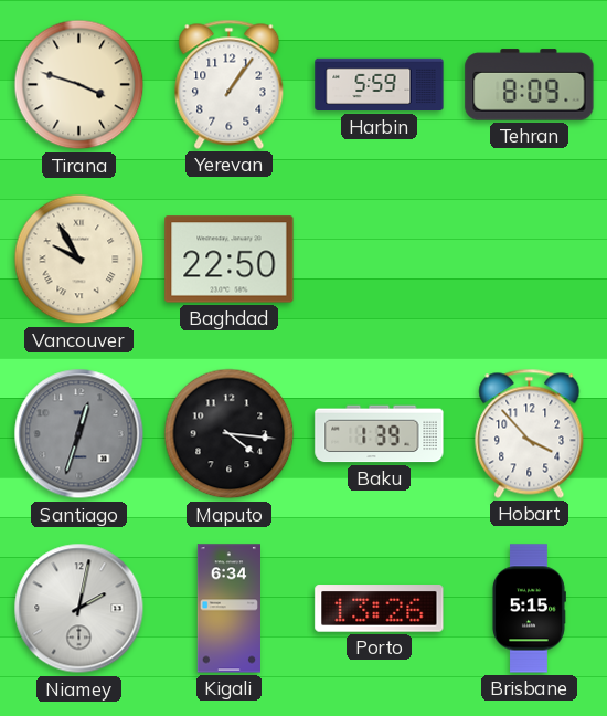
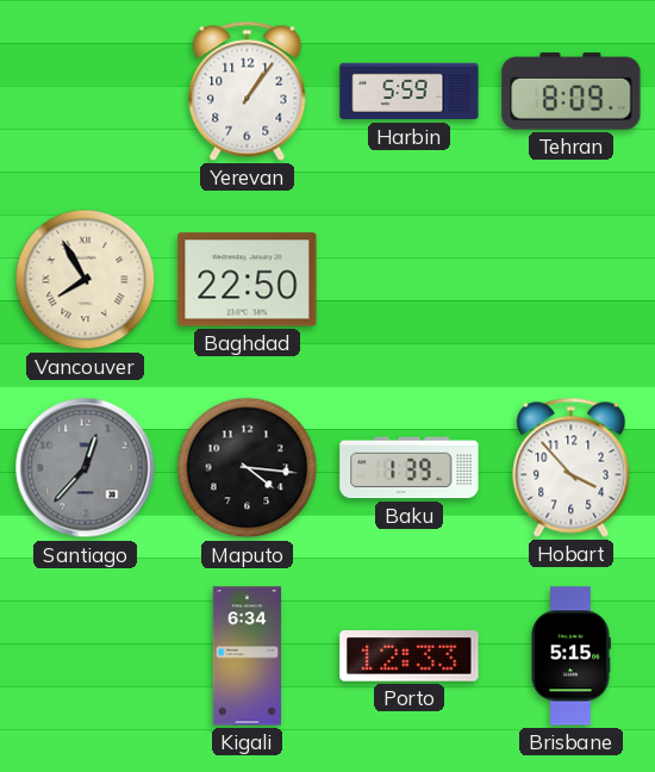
Tirana: 3:48 -> none (79, 85)
Vancouver: 9:55 -> 7:55 (86, 280)
Santiago: 12:33 -> 12:37 (86, 468)
Niamey: 2:02 -> none (79, 609)
Porto: 13:26 -> 12:33 (410, 656)
